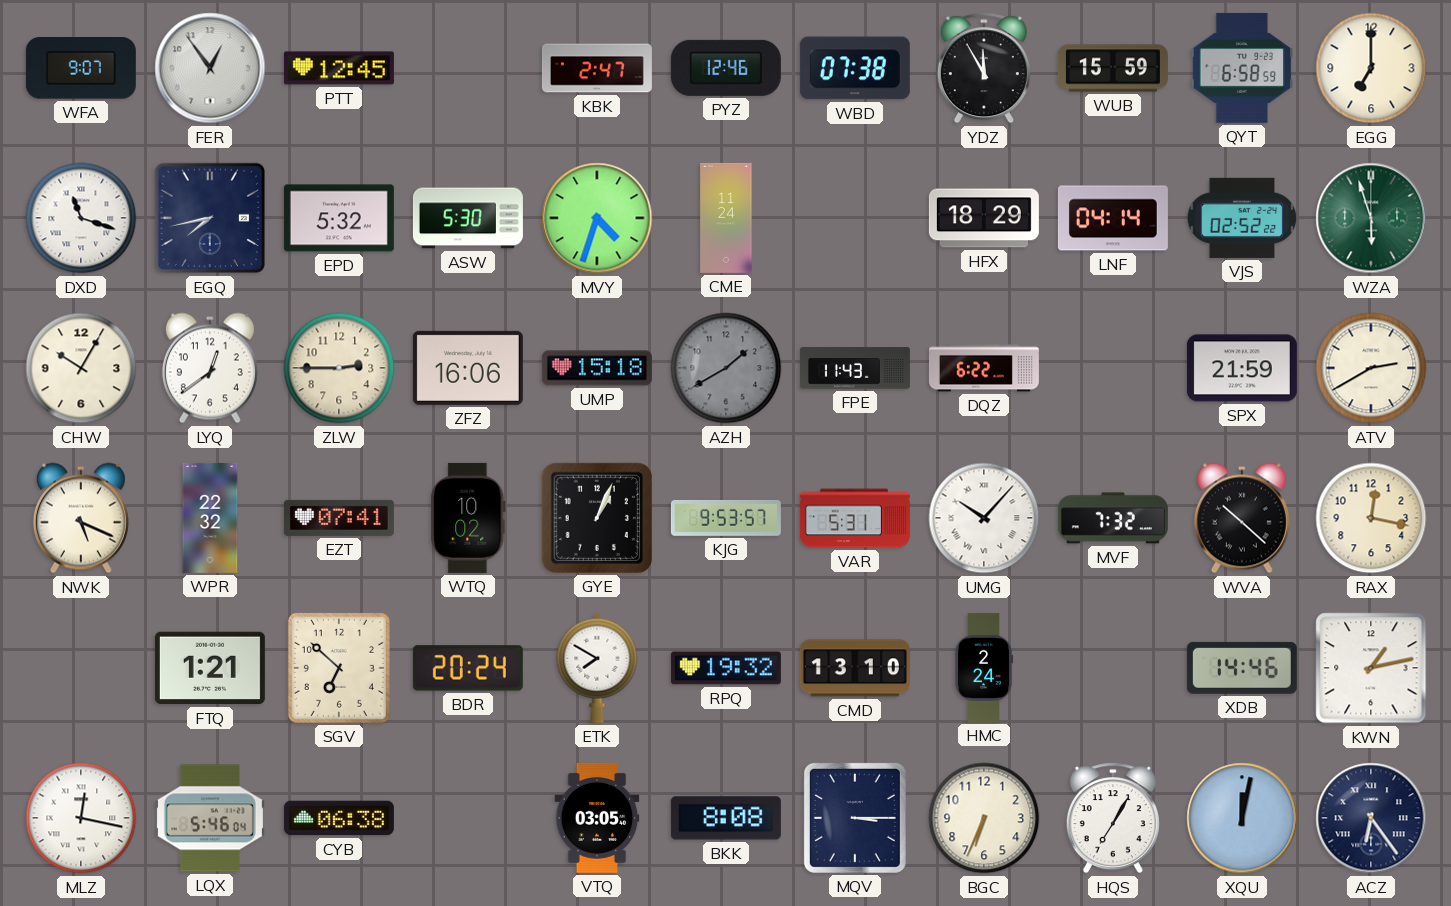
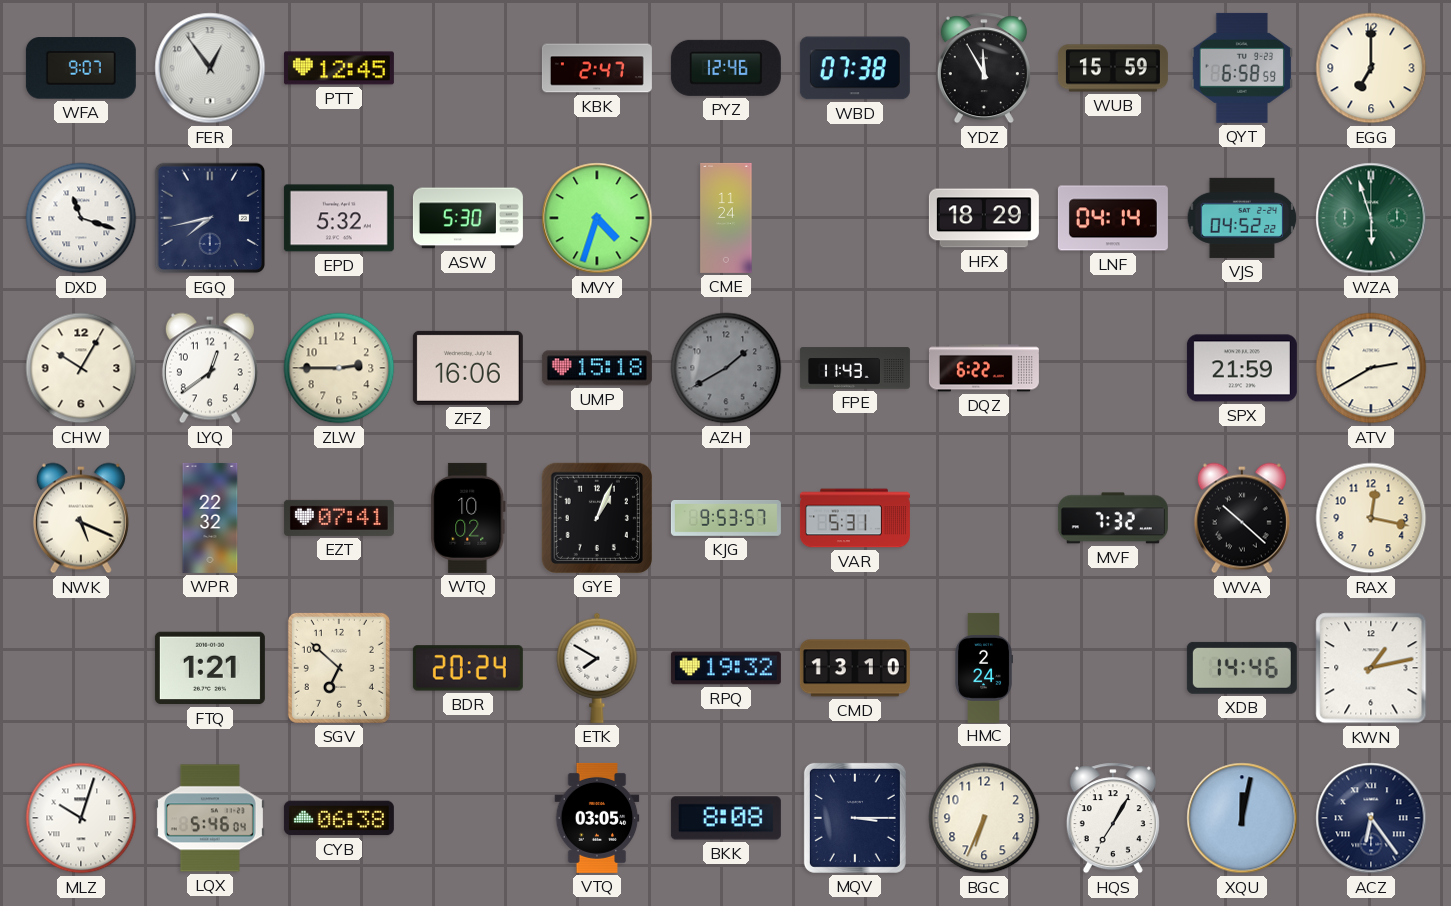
VJS: 02:52 -> 04:52 (1242, 218)
UMG: 10:07 -> none (984, 518)
MLZ: 12:17 -> 10:03 (81, 818)
